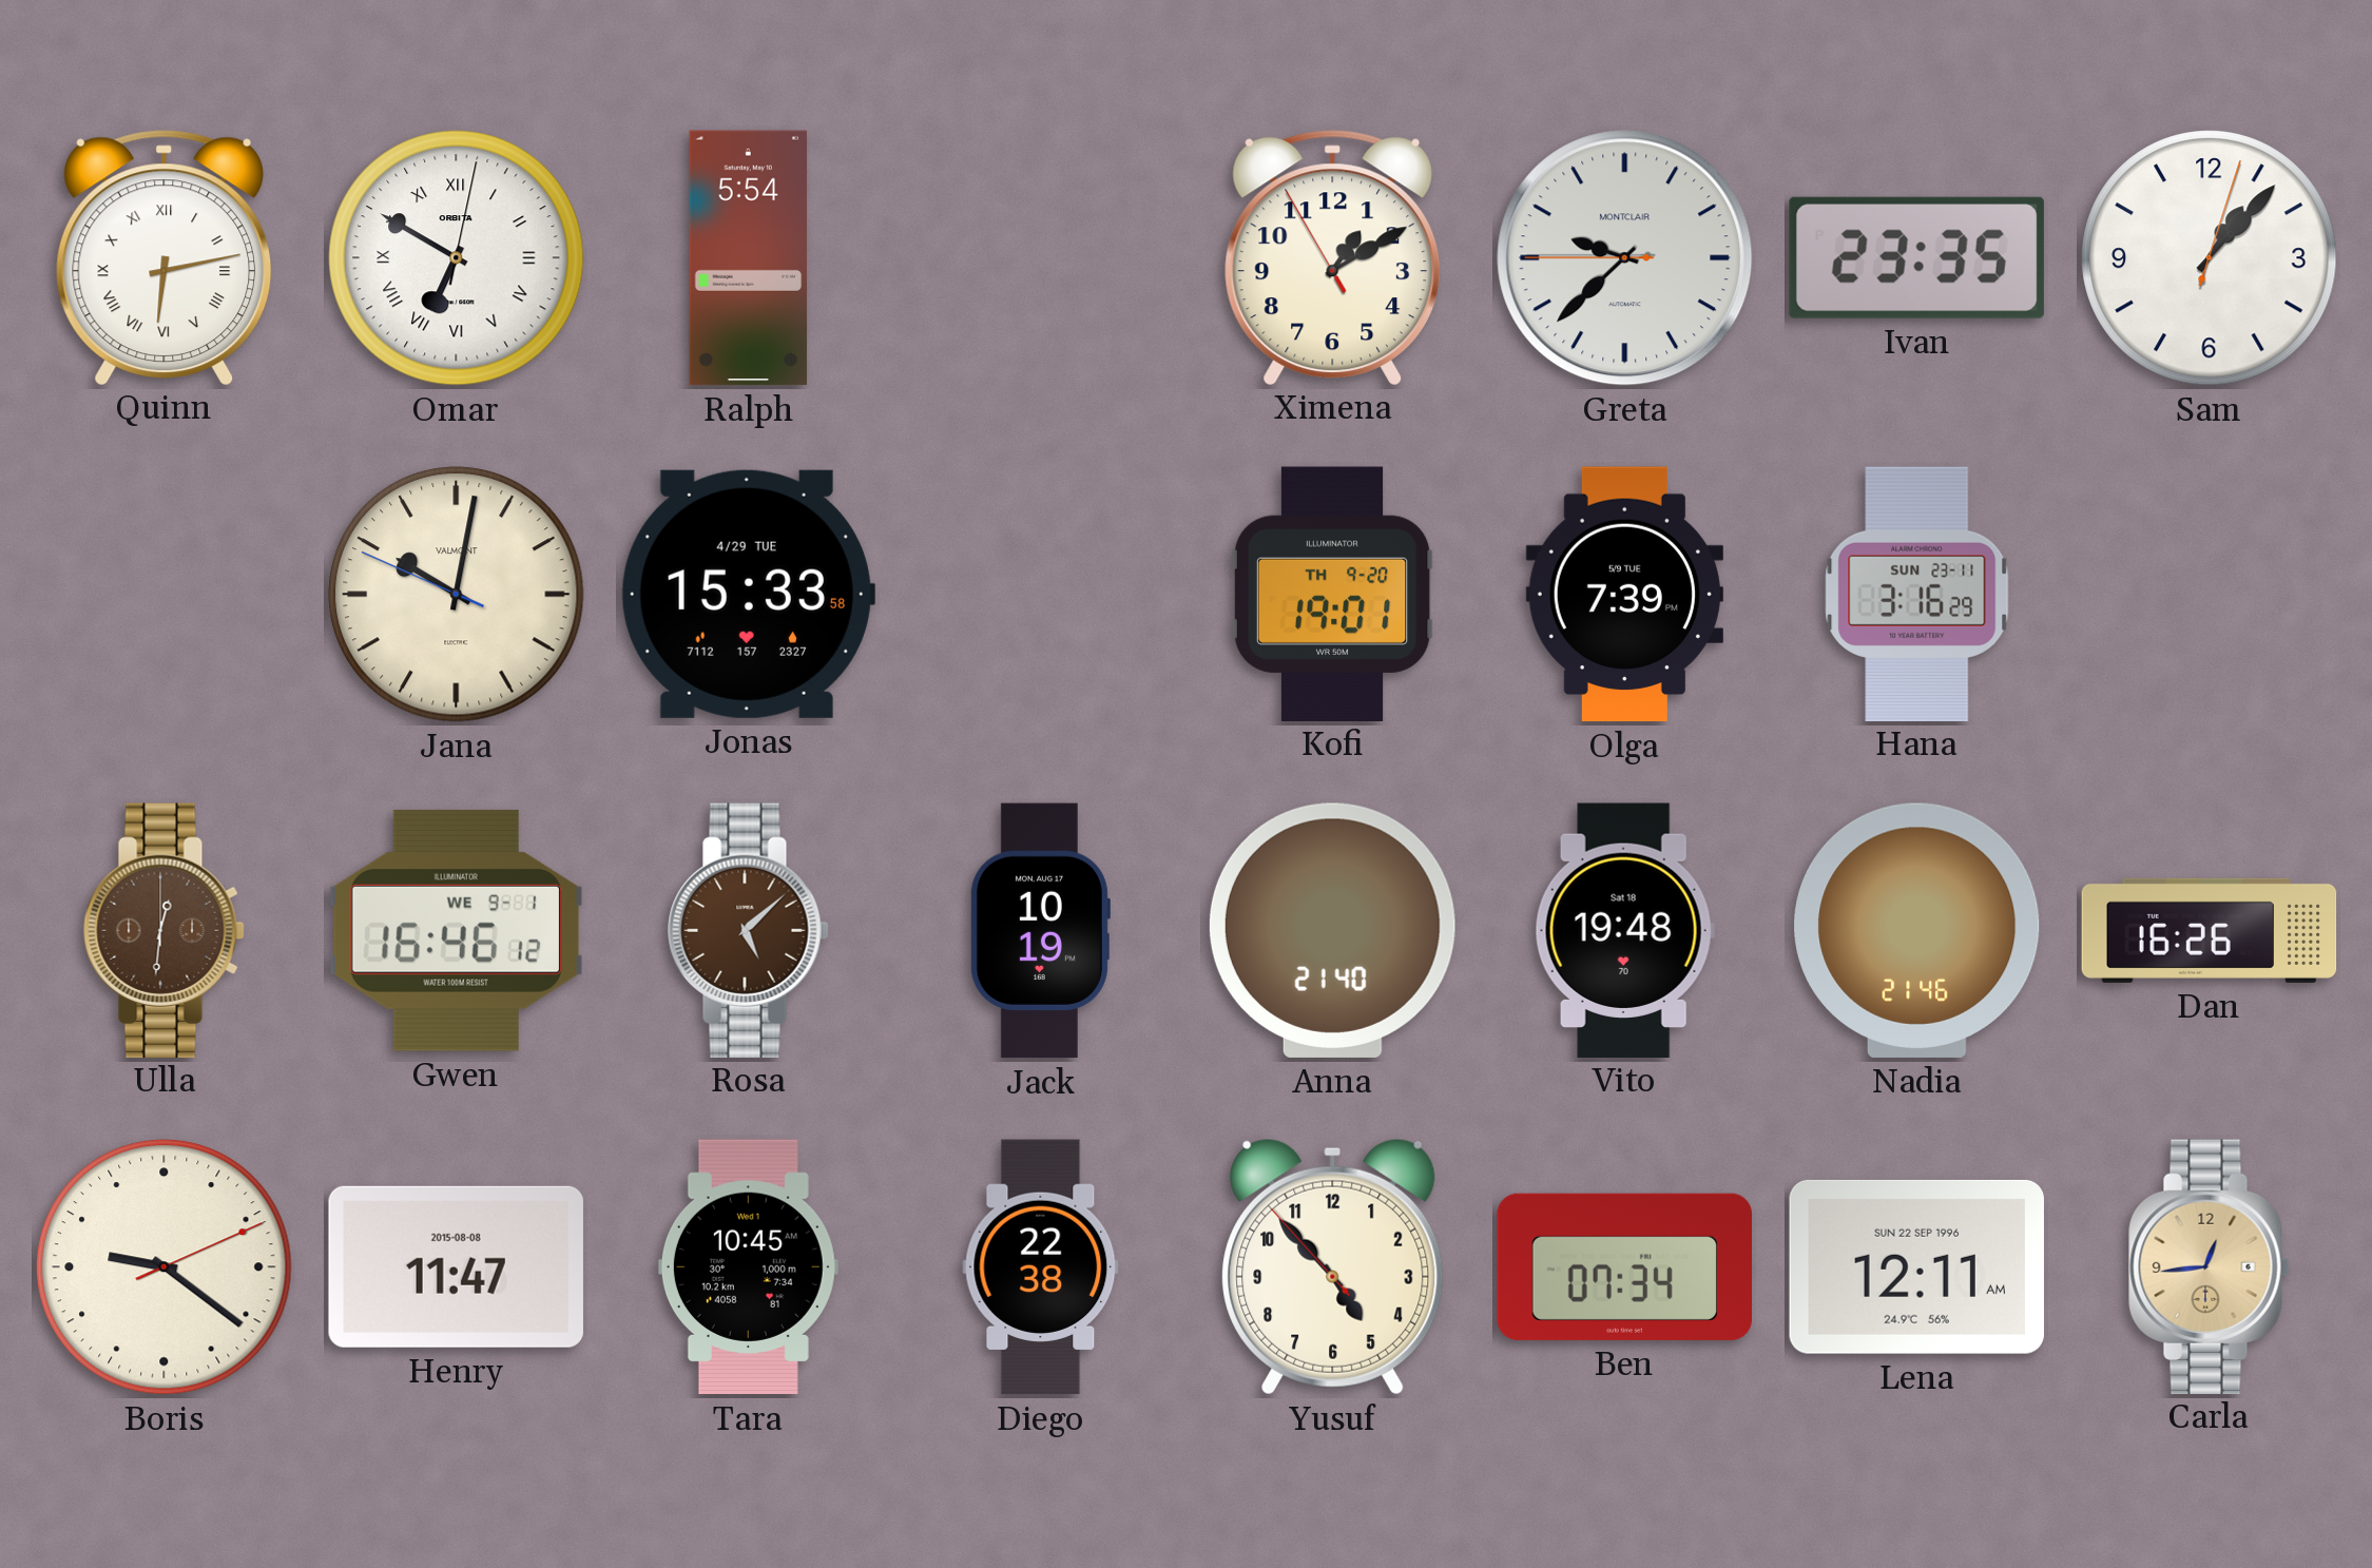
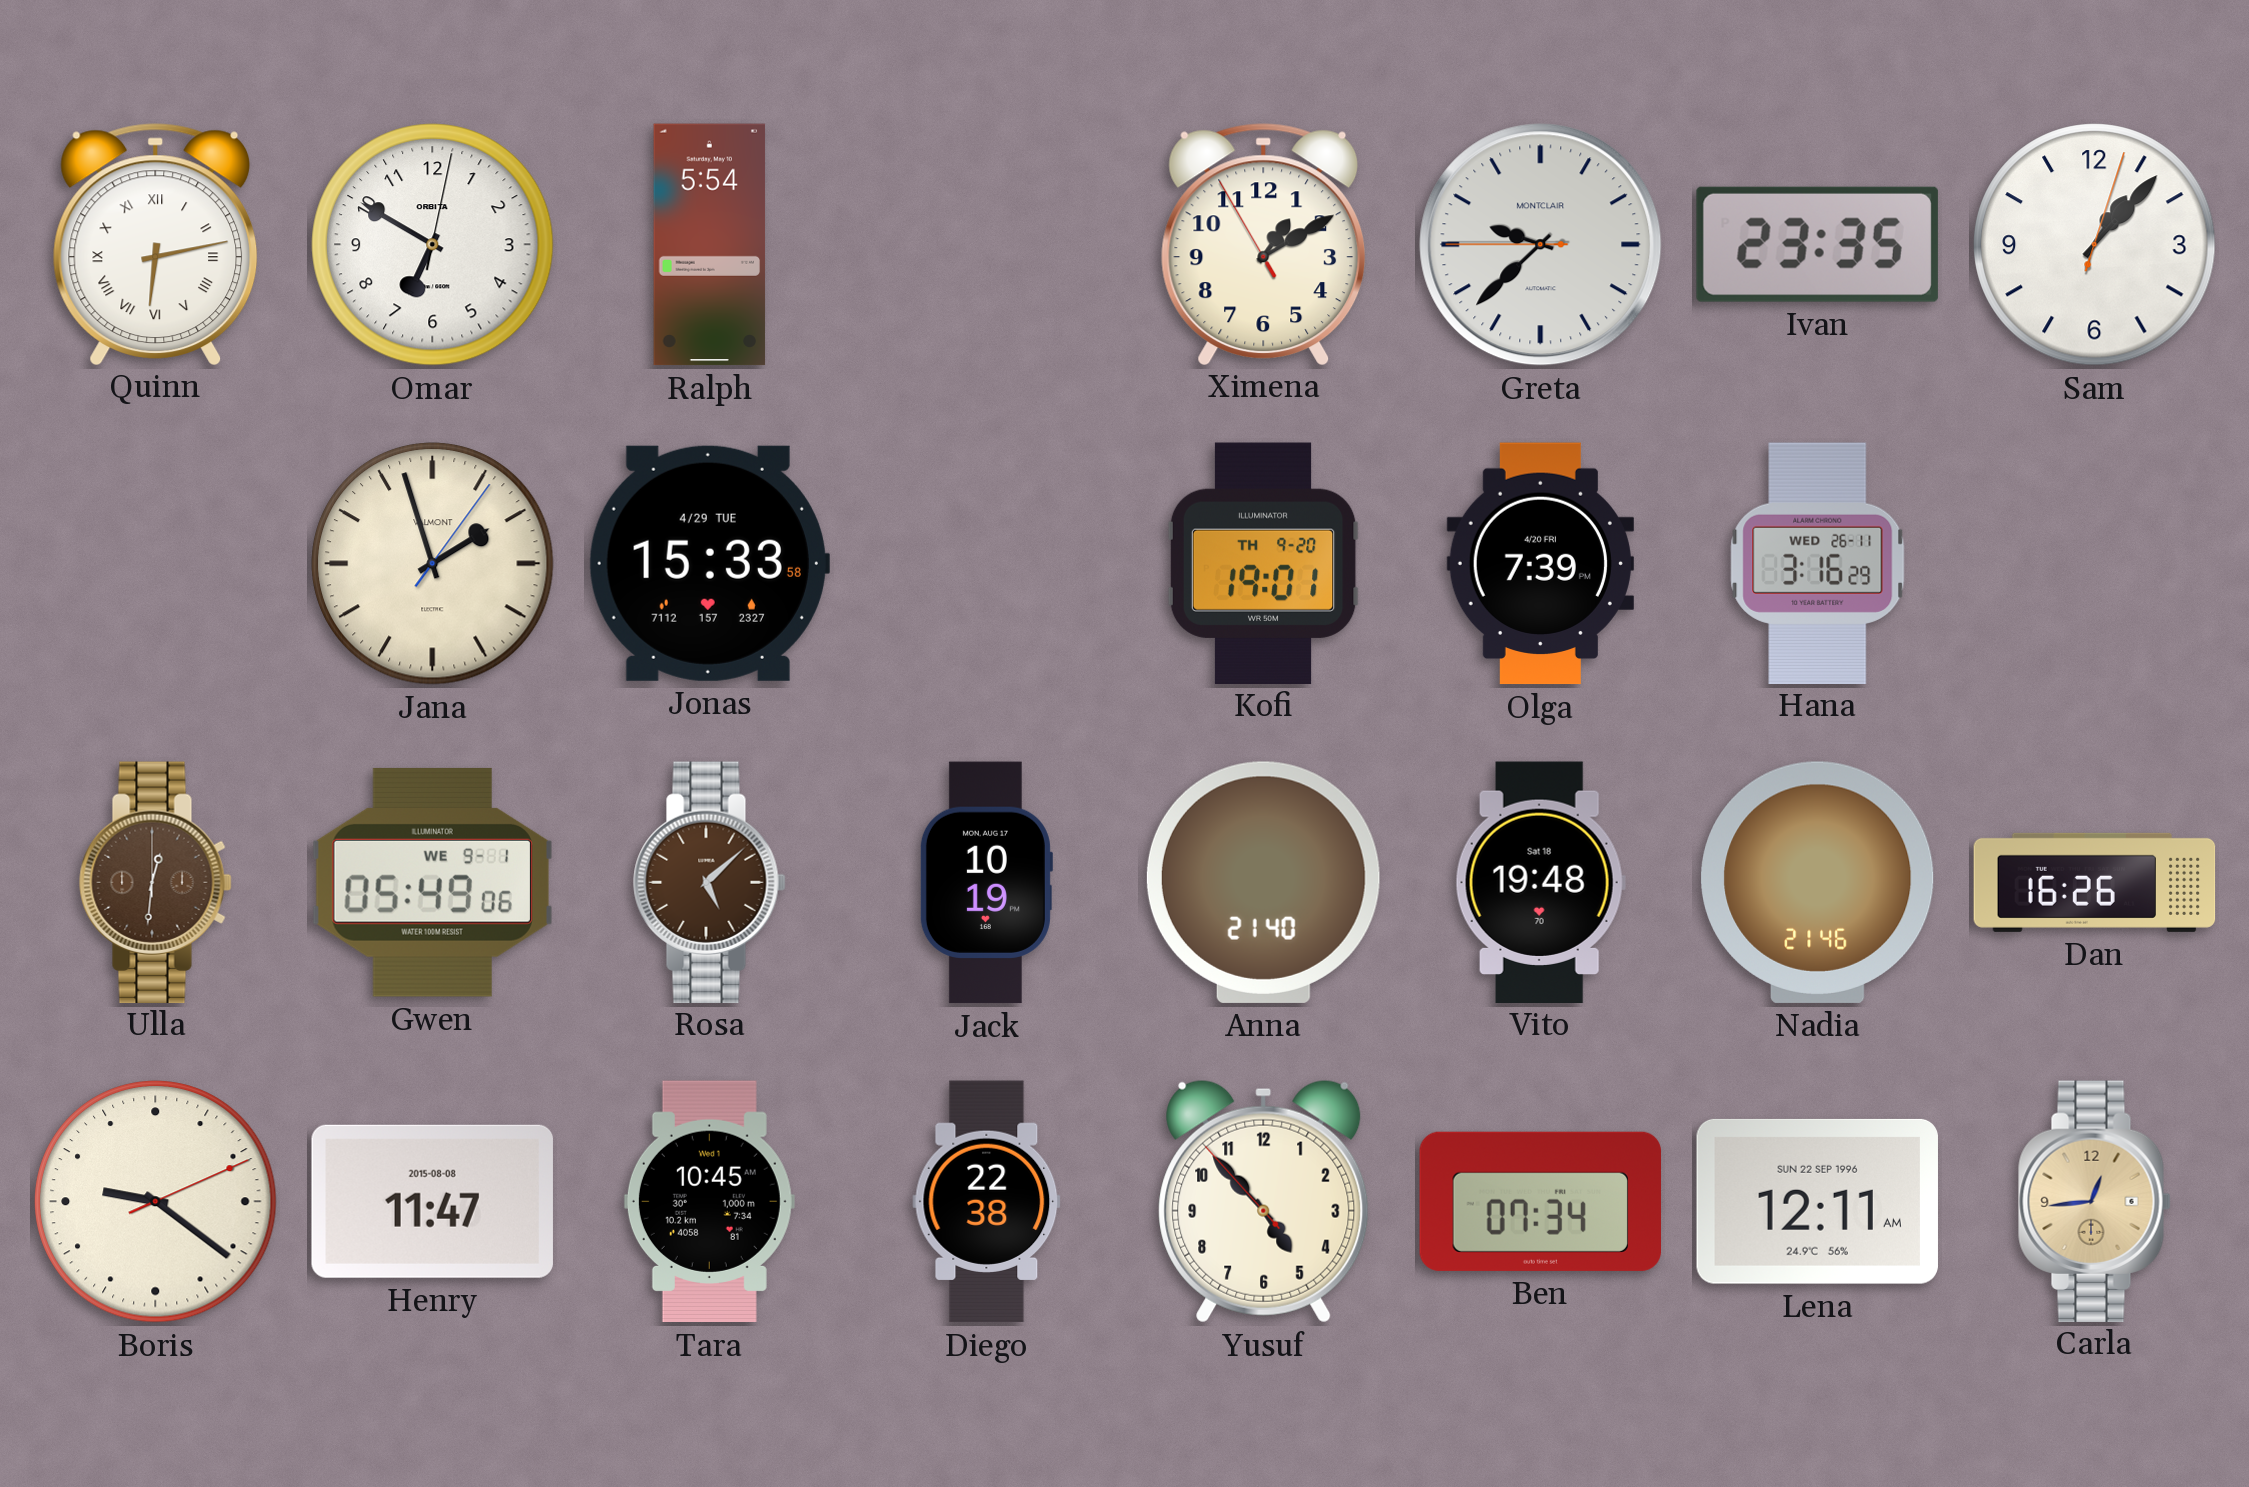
Omar numerals: Roman -> Arabic (433, 245)
Jana: 10:01 -> 1:57 (433, 564)
Olga date: 5/9 TUE -> 4/20 FRI (1540, 564)
Hana date: SUN 23-11 -> WED 26-11 (1818, 563)
Gwen: 16:46 -> 05:49 (432, 882)
